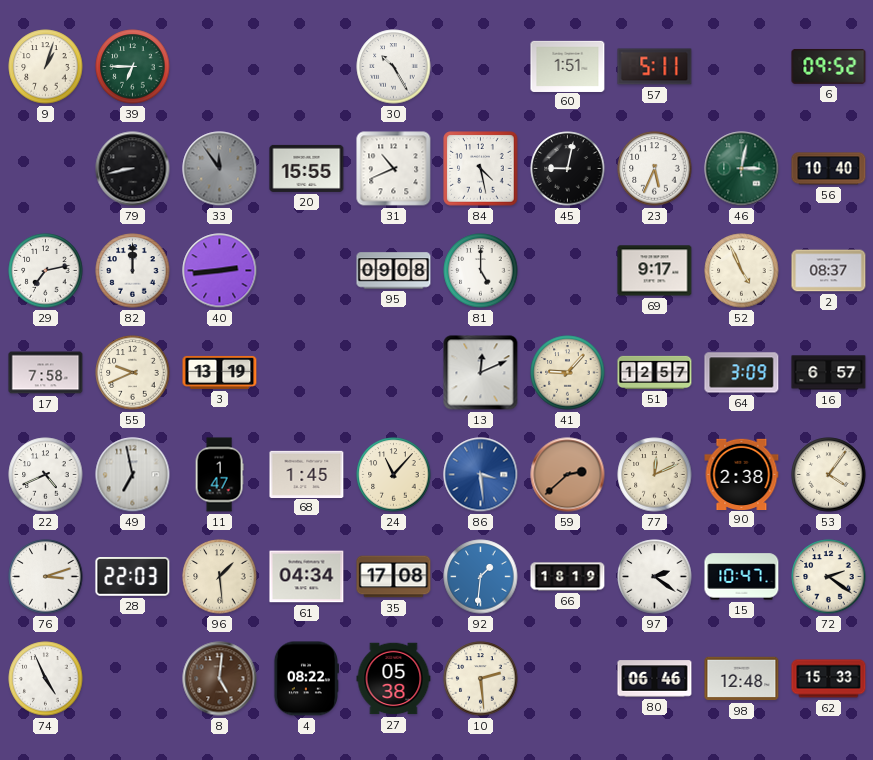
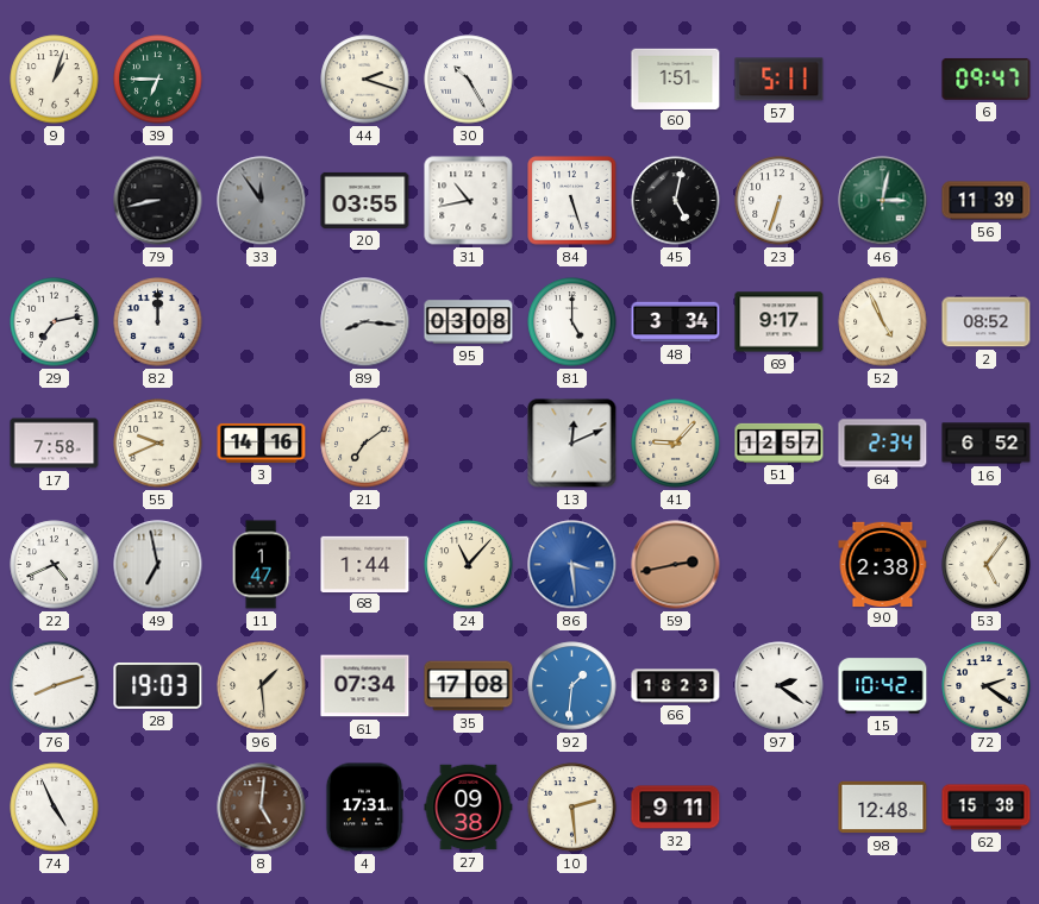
44: none -> 2:18 (365, 80)
6: 09:52 -> 09:47 (987, 79)
20: 15:55 -> 03:55 (365, 200)
31: 10:41 -> 10:43 (469, 201)
84: 4:28 -> 5:27 (572, 201)
45: 9:02 -> 5:02 (676, 201)
23: 5:34 -> 6:33 (780, 201)
56: 10:40 -> 11:39 (987, 201)
40: 2:44 -> none (220, 271)
89: none -> 8:16 (365, 322)
95: 09:08 -> 03:08 (469, 322)
48: none -> 3:34 (676, 322)
2: 08:37 -> 08:52 (987, 322)
3: 13:19 -> 14:16 (262, 442)
21: none -> 7:09 (365, 444)
64: 3:09 -> 2:34 (883, 444)
16: 6:57 -> 6:52 (987, 444)
68: 1:45 -> 1:44 (365, 564)
59: 2:38 -> 2:43 (676, 565)
77: 12:11 -> none (655, 475)
53: 4:06 -> 5:06 (987, 565)
76: 3:12 -> 8:12 (55, 686)
28: 22:03 -> 19:03 (158, 686)
61: 04:34 -> 07:34 (365, 686)
66: 18:19 -> 18:23 (676, 686)
15: 10:47 -> 10:42 (883, 686)
4: 08:22 -> 17:31 (364, 808)
27: 05:38 -> 09:38 (469, 808)
32: none -> 9:11 (676, 808)
80: 06:46 -> none (655, 679)
62: 15:33 -> 15:38 (987, 808)
